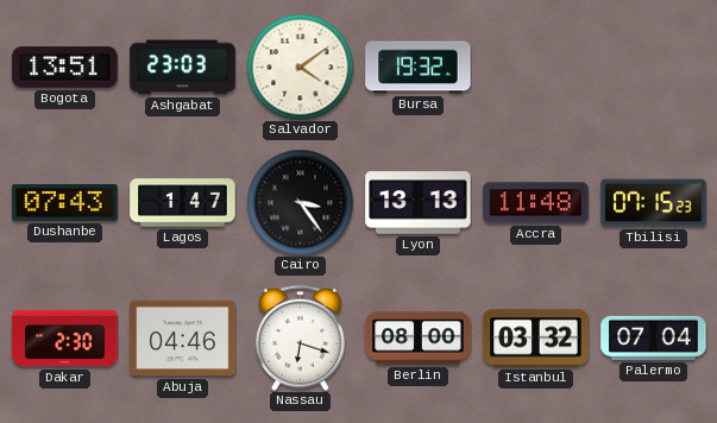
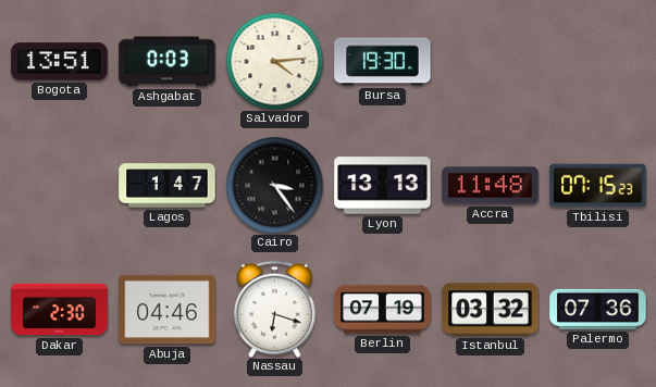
Ashgabat: 23:03 -> 0:03 (168, 62)
Salvador: 4:09 -> 4:14 (274, 61)
Bursa: 19:32 -> 19:30 (383, 62)
Dushanbe: 07:43 -> none (65, 202)
Berlin: 08:00 -> 07:19 (383, 310)
Palermo: 07:04 -> 07:36 (598, 309)
